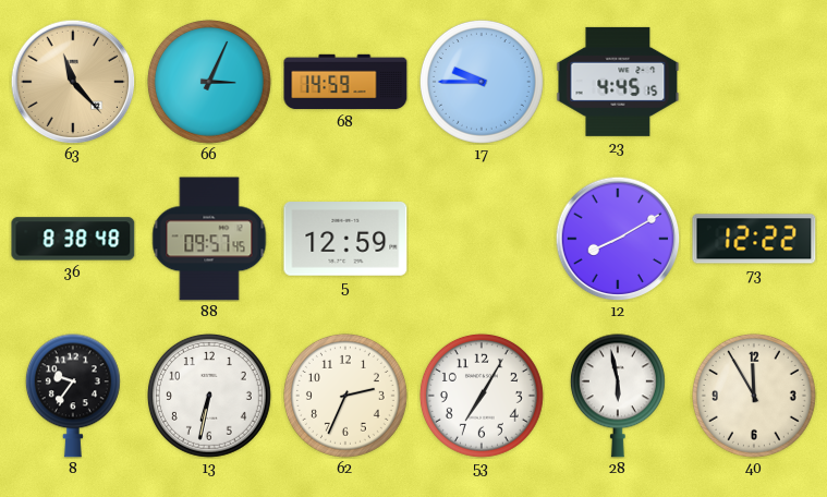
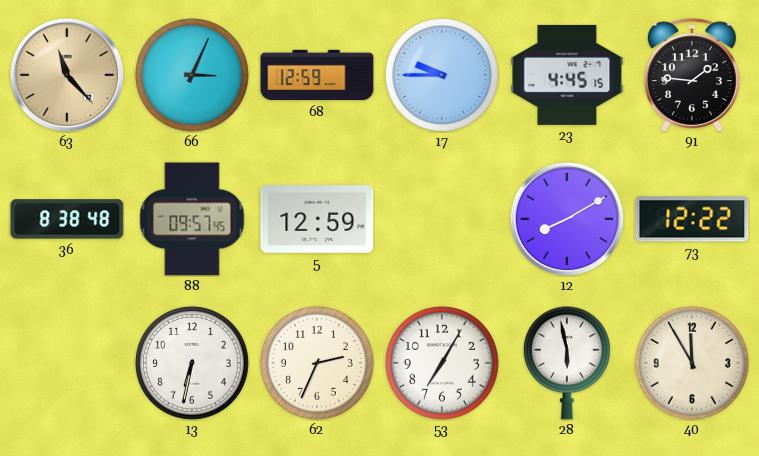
68: 14:59 -> 12:59 (317, 75)
91: none -> 1:46 (692, 75)
8: 9:36 -> none (73, 396)
